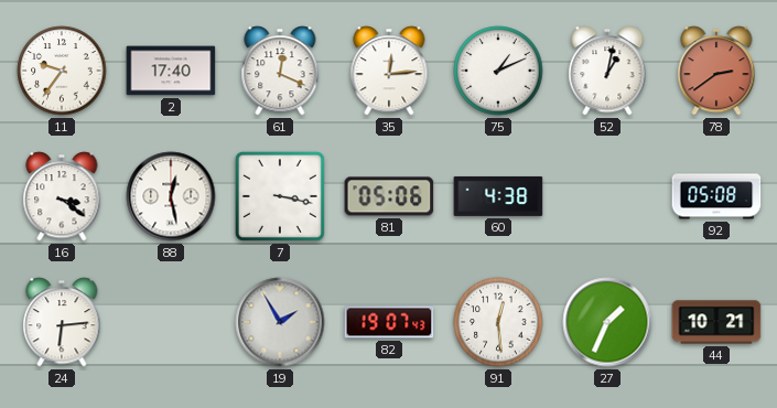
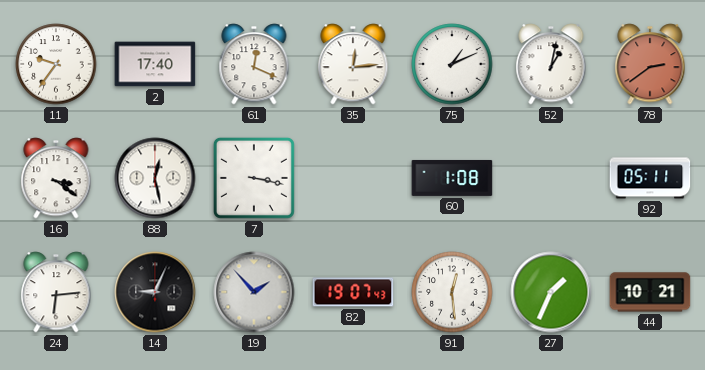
81: 05:06 -> none (389, 196)
60: 4:38 -> 1:08 (452, 178)
92: 05:08 -> 05:11 (650, 178)
14: none -> 9:04 (155, 292)
19: 1:55 -> 1:53 (254, 292)
